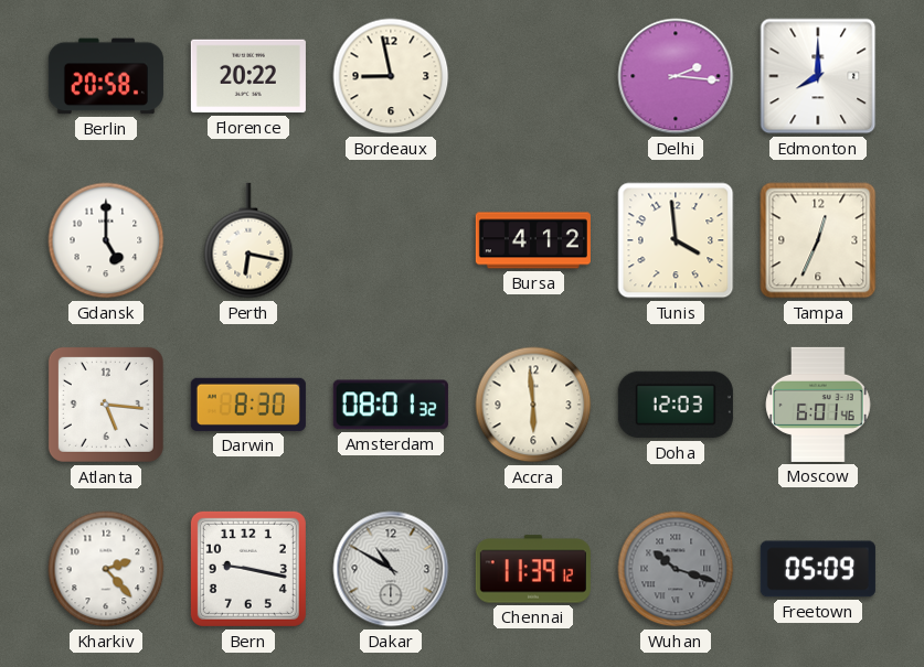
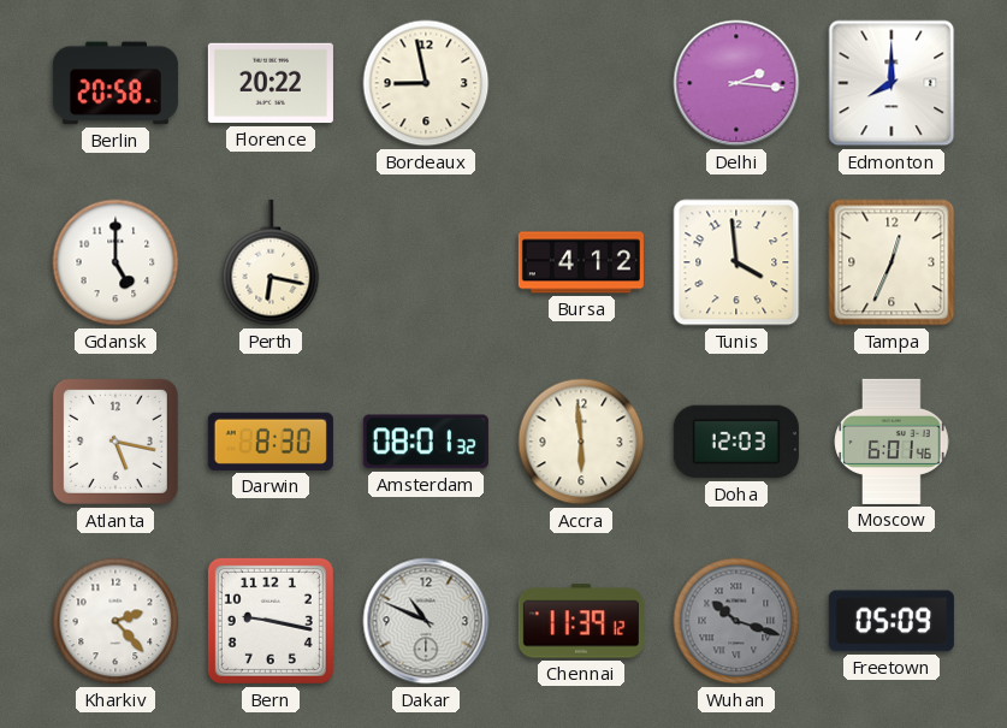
Atlanta: 5:16 -> 5:17 (115, 442)
Dakar: 10:50 -> 10:49 (426, 621)
